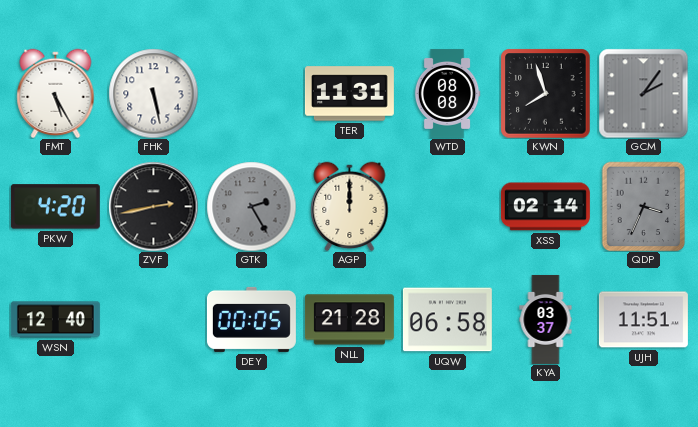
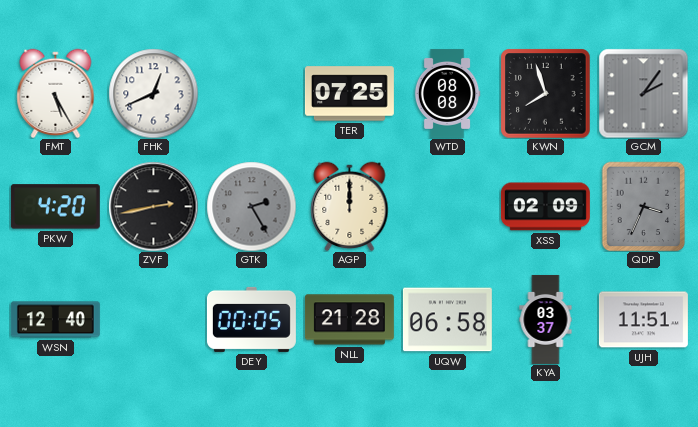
FHK: 5:28 -> 12:41 (153, 93)
TER: 11:31 -> 07:25 (349, 94)
XSS: 02:14 -> 02:09 (545, 207)
